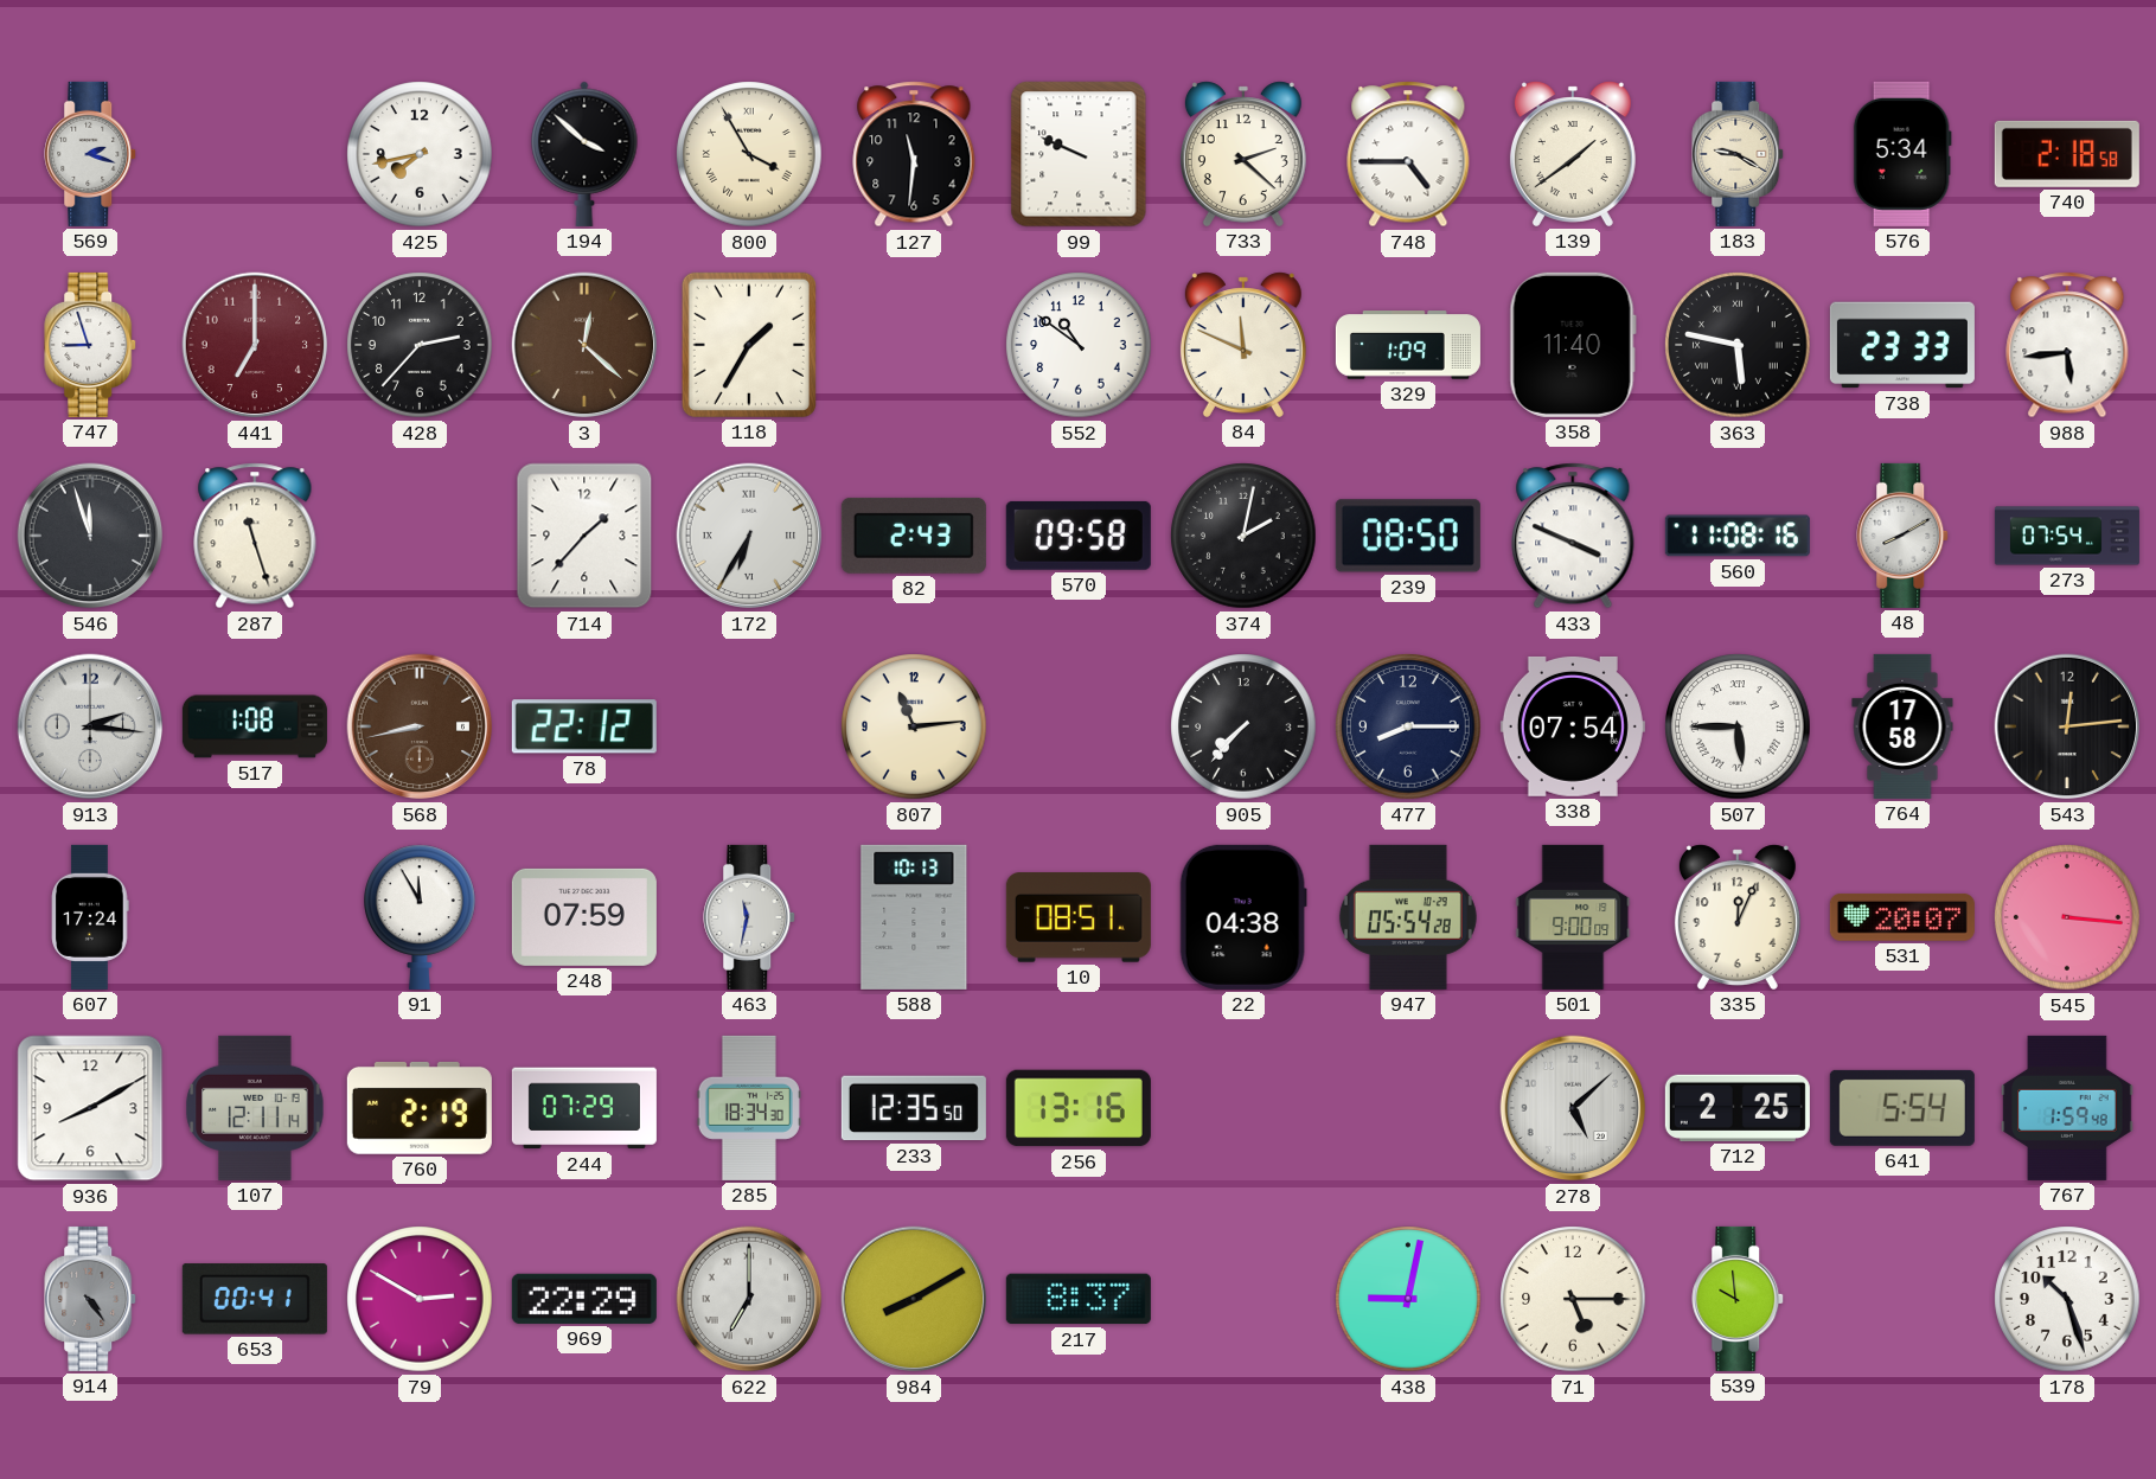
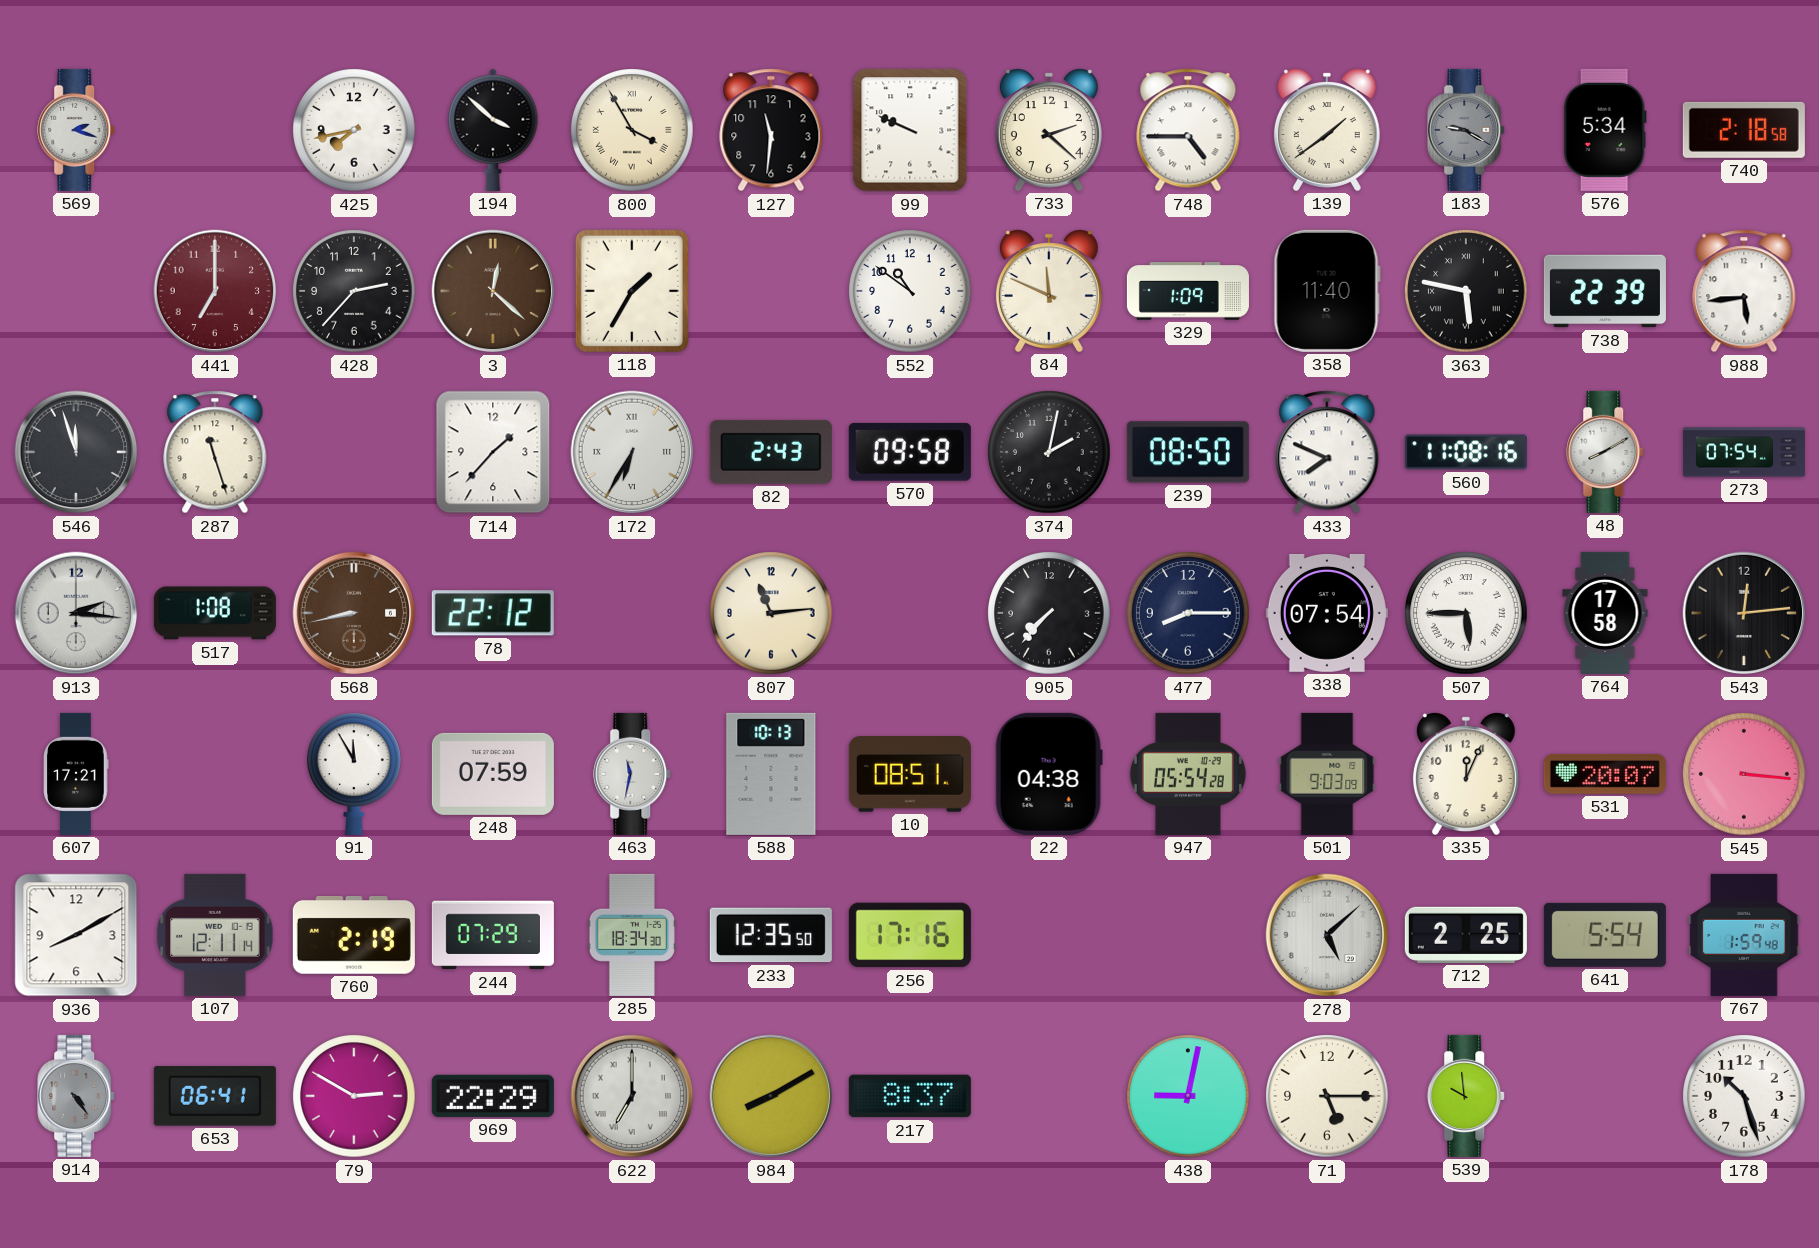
183 dial: cream -> grey (1467, 130)
747: 8:57 -> none (91, 345)
738: 23:33 -> 22:39 (1605, 291)
433: 3:49 -> 7:49 (1327, 452)
607: 17:24 -> 17:21 (76, 774)
501: 9:00 -> 9:03 (1327, 774)
256: 13:16 -> 17:16 (910, 935)
653: 00:41 -> 06:41 (215, 1096)
